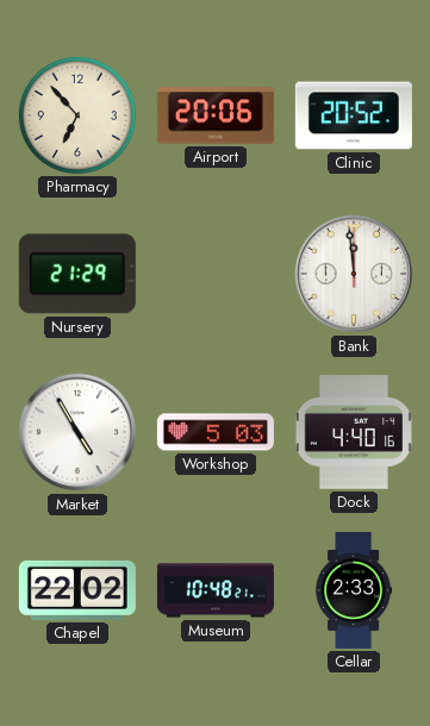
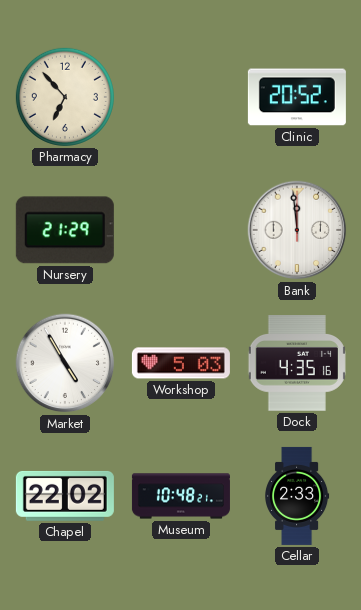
Airport: 20:06 -> none (216, 115)
Dock: 4:40 -> 4:35 (297, 363)
